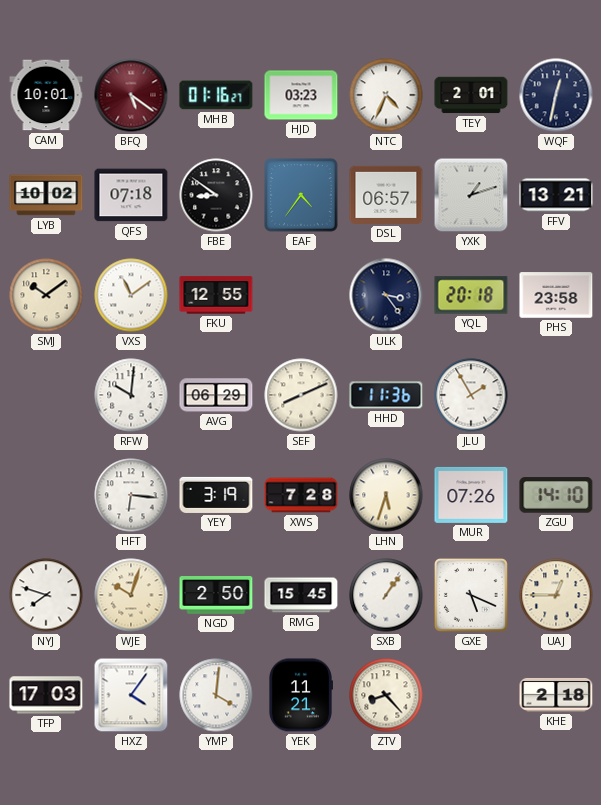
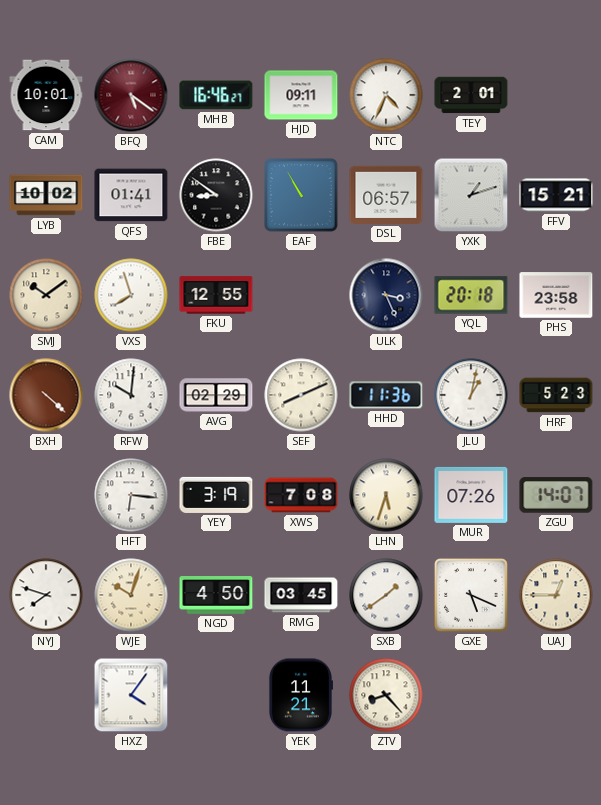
MHB: 01:16 -> 16:46 (216, 95)
HJD: 03:23 -> 09:11 (301, 95)
WQF: 12:32 -> none (556, 95)
QFS: 07:18 -> 01:41 (131, 195)
EAF: 4:36 -> 10:55 (301, 195)
FFV: 13:21 -> 15:21 (556, 195)
VXS: 11:09 -> 7:57 (131, 295)
ULK: 3:24 -> 3:26 (386, 295)
BXH: none -> 4:22 (46, 395)
AVG: 06:29 -> 02:29 (216, 395)
JLU: 1:55 -> 1:02 (471, 395)
HRF: none -> 5:23 (556, 395)
XWS: 7:28 -> 7:08 (301, 495)
ZGU: 14:10 -> 14:07 (556, 495)
NGD: 2:50 -> 4:50 (216, 596)
RMG: 15:45 -> 03:45 (301, 595)
SXB: 1:06 -> 1:39 (386, 595)
TFP: 17:03 -> none (46, 695)
YMP: 4:01 -> none (216, 695)
KHE: 2:18 -> none (556, 695)
